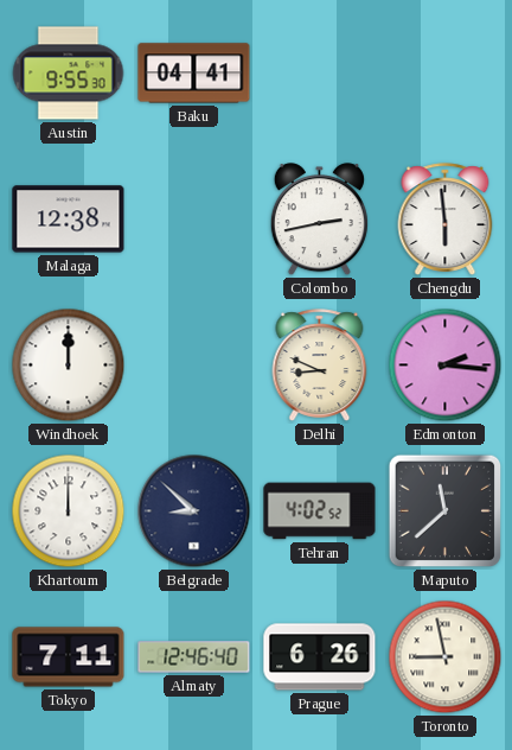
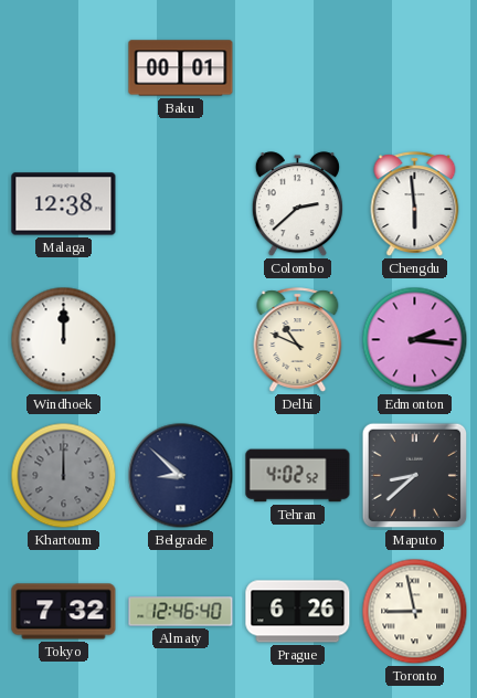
Austin: 9:55 -> none (69, 74)
Baku: 04:41 -> 00:01 (181, 68)
Colombo: 2:43 -> 2:38 (297, 204)
Delhi: 8:49 -> 10:49 (298, 340)
Khartoum dial: white -> grey (64, 476)
Maputo: 11:38 -> 8:38 (415, 476)
Tokyo: 7:11 -> 7:32 (64, 612)
